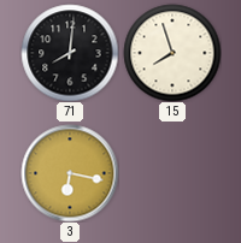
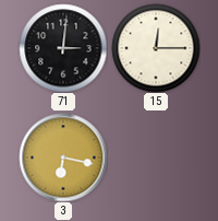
71: 8:01 -> 3:01 (63, 48)
15: 7:57 -> 12:15 (156, 48)
